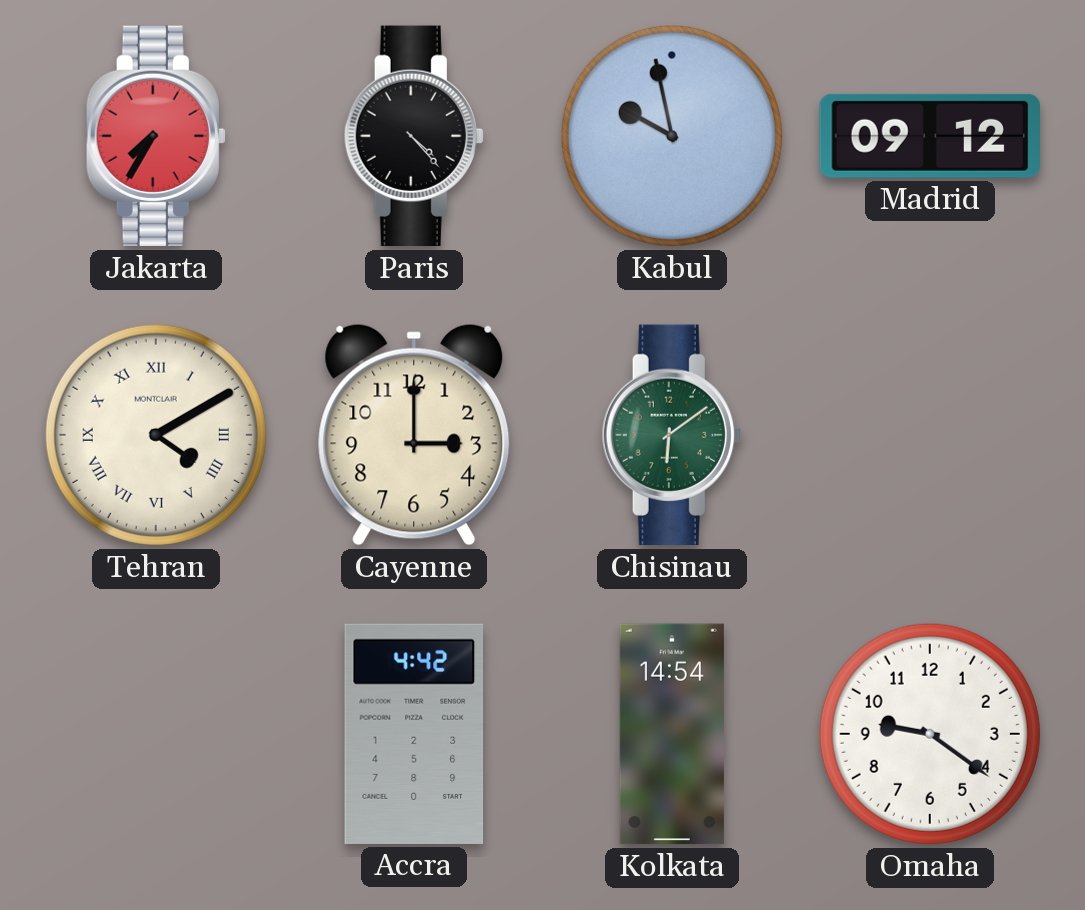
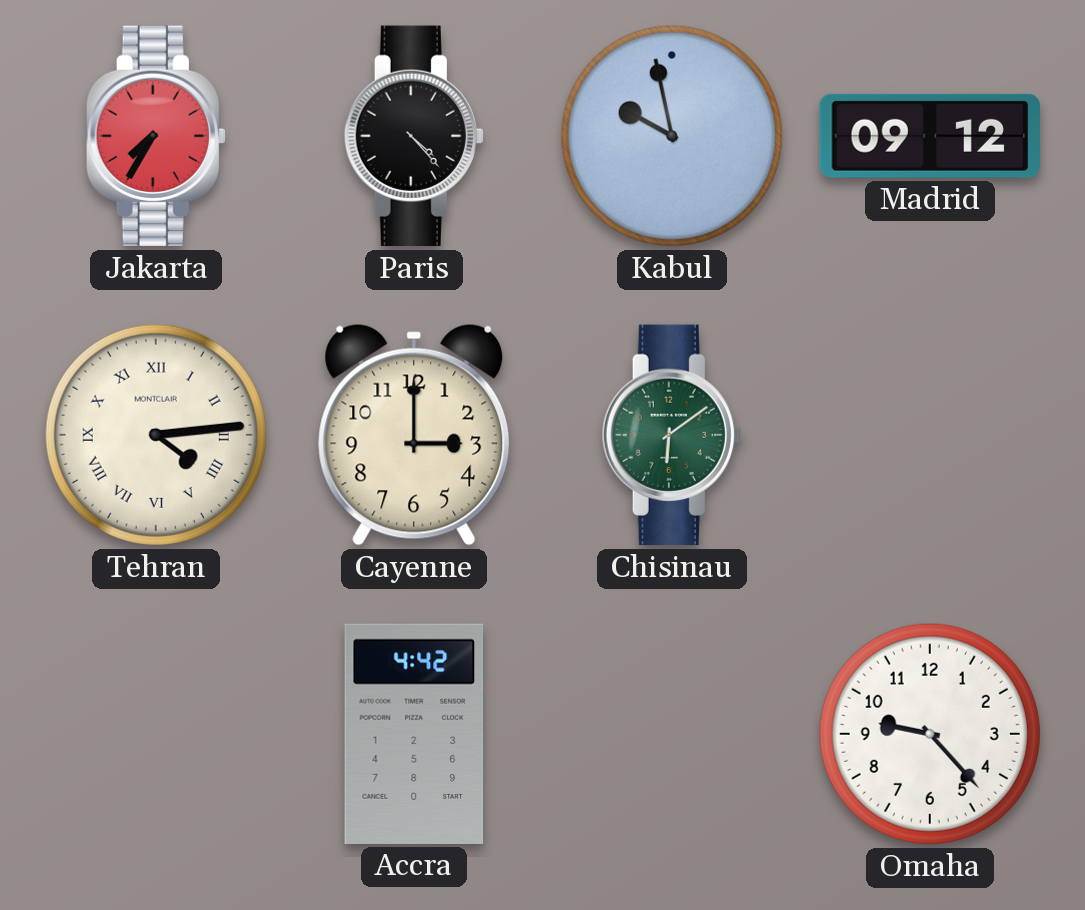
Tehran: 4:10 -> 4:14 (156, 435)
Kolkata: 14:54 -> none (672, 734)
Omaha: 9:21 -> 9:23 (930, 734)
